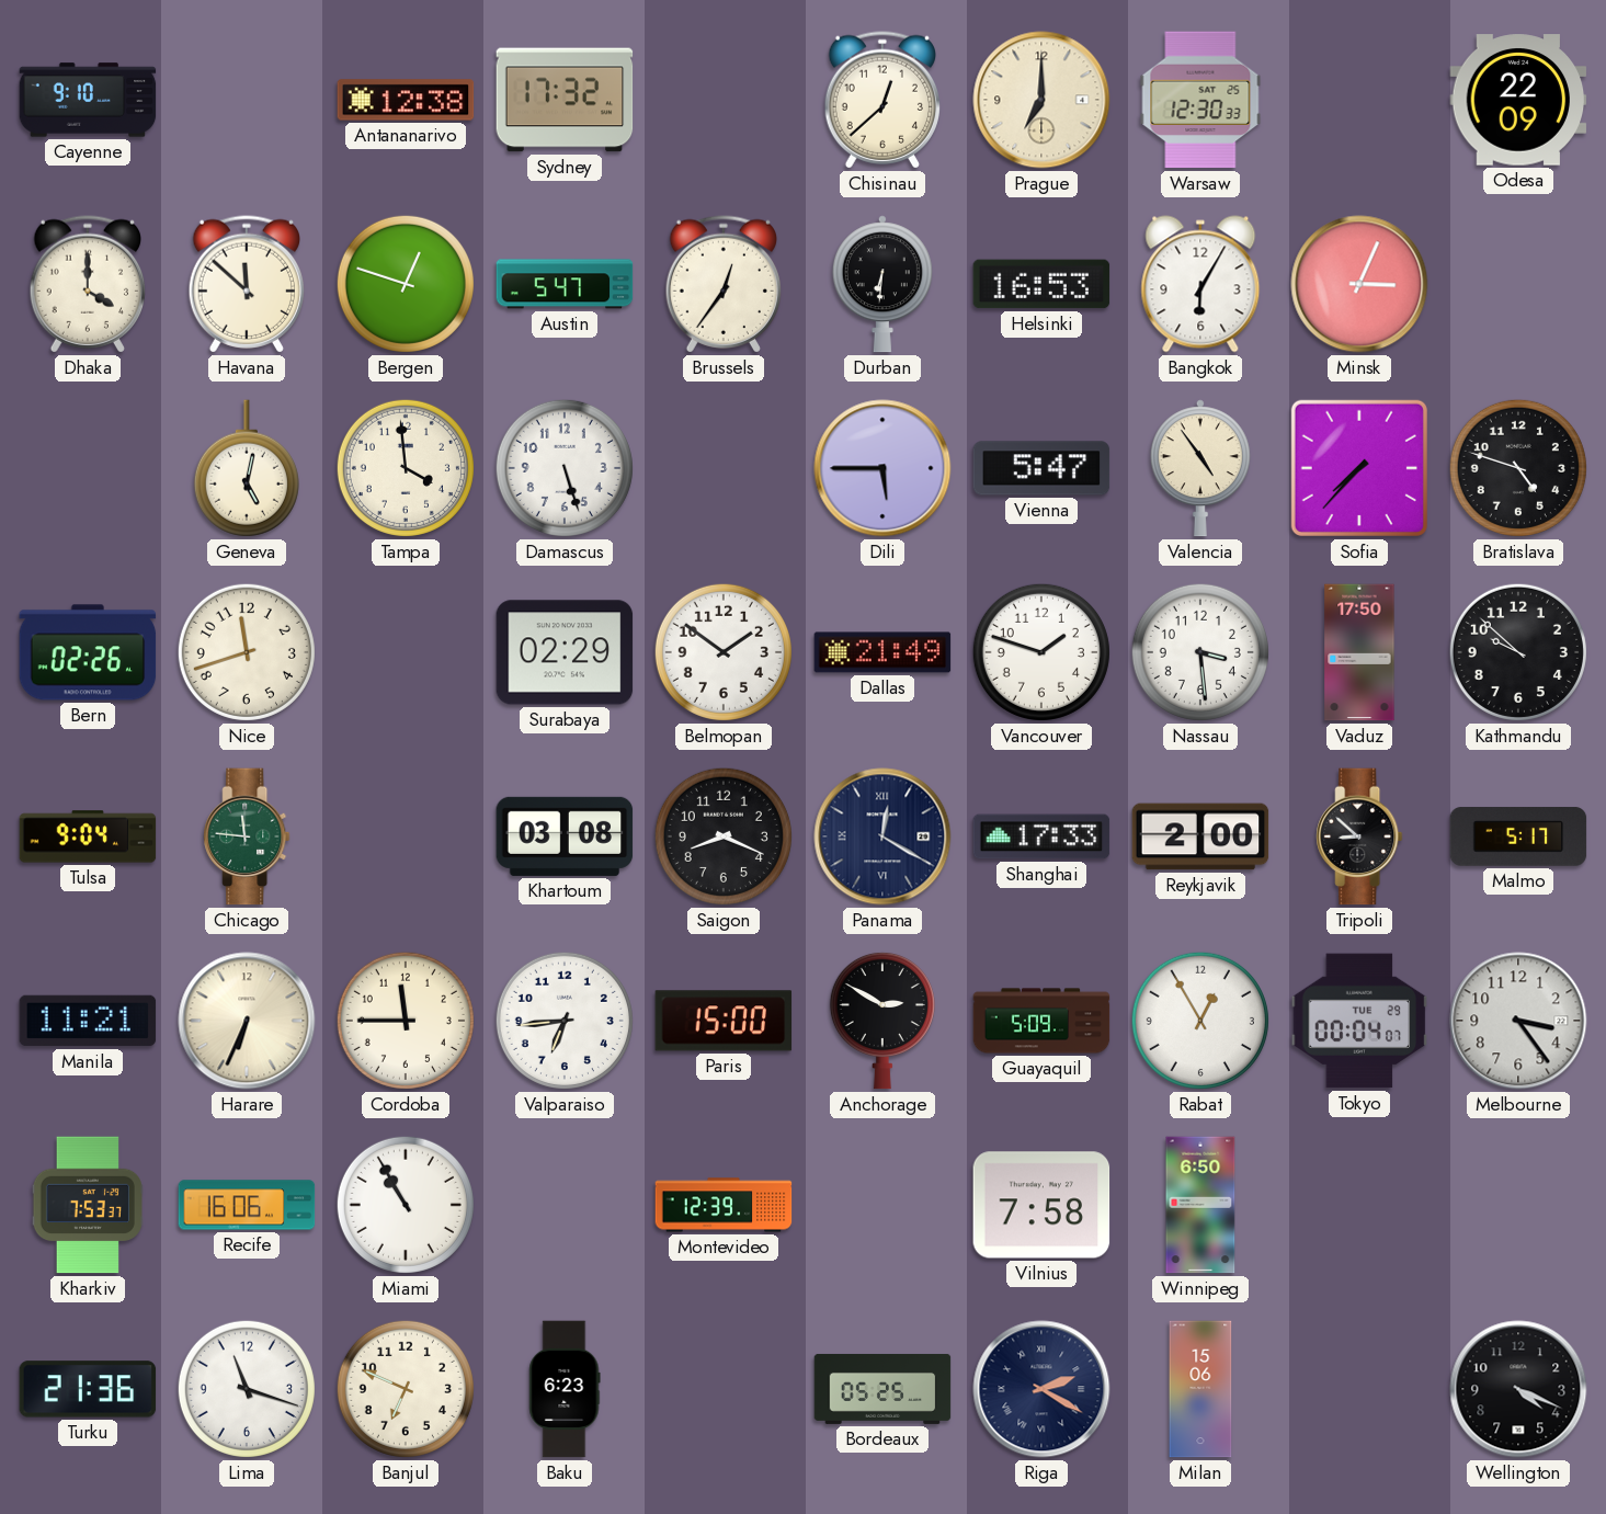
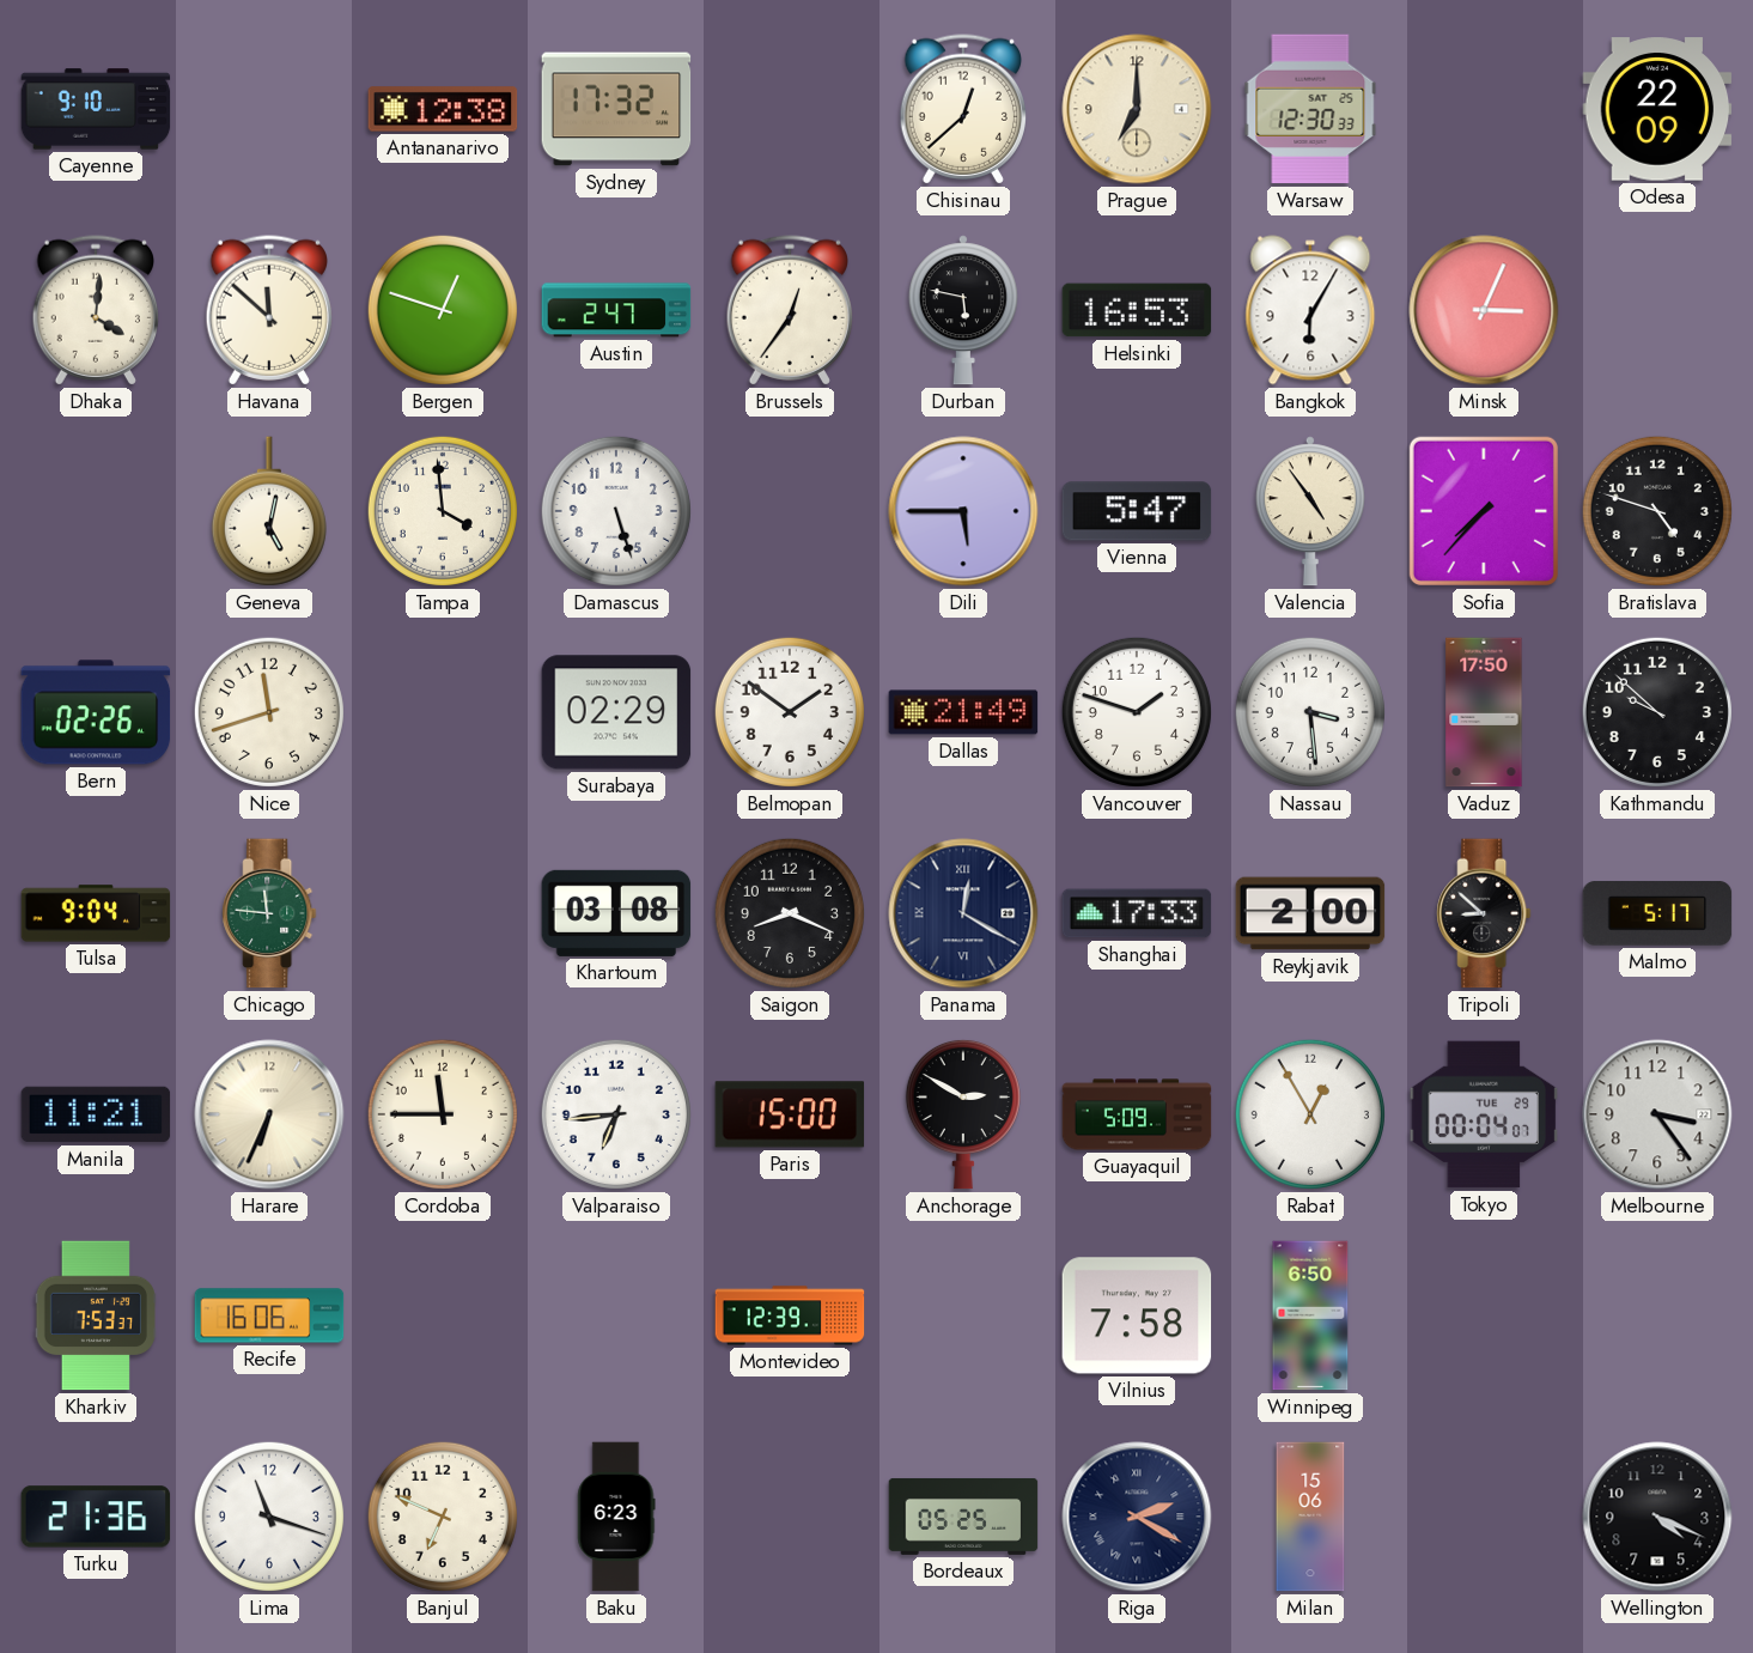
Dhaka: 4:00 -> 4:01 (95, 310)
Austin: 5:47 -> 2:47 (616, 310)
Durban: 6:31 -> 5:47 (963, 310)
Miami: 10:55 -> none (406, 1205)
